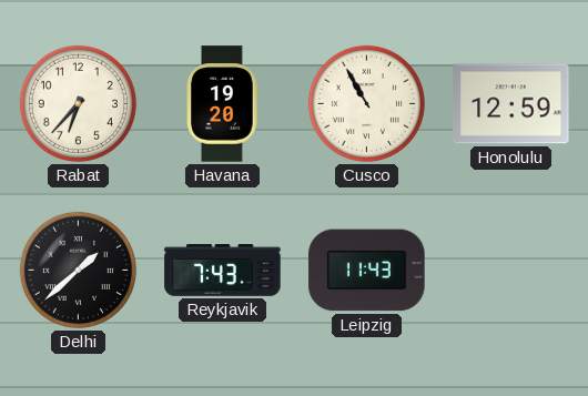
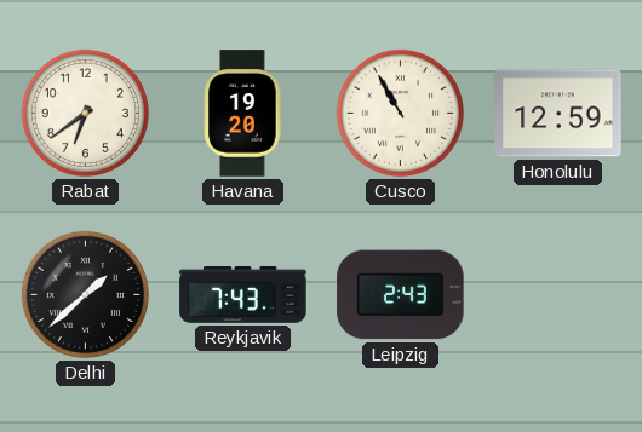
Rabat: 6:37 -> 6:39 (85, 113)
Leipzig: 11:43 -> 2:43 (401, 295)
